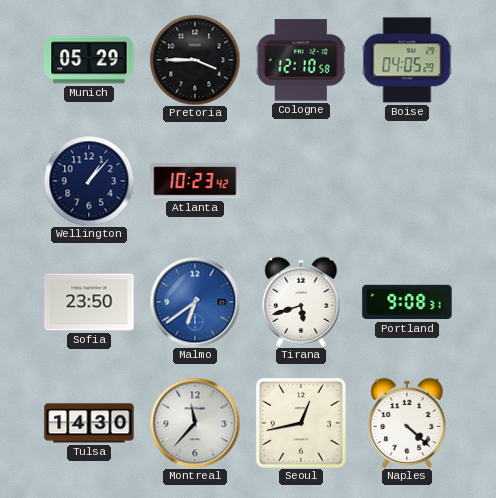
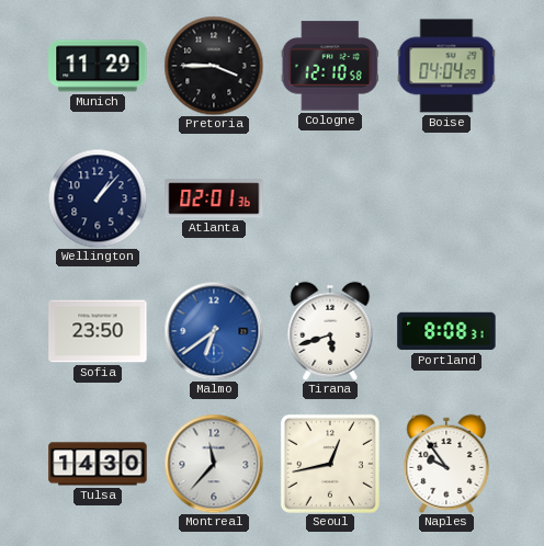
Munich: 05:29 -> 11:29 (98, 66)
Boise: 04:05 -> 04:04 (446, 66)
Atlanta: 10:23 -> 02:01 (214, 198)
Portland: 9:08 -> 8:08 (446, 331)
Naples: 4:22 -> 9:54 (446, 464)
